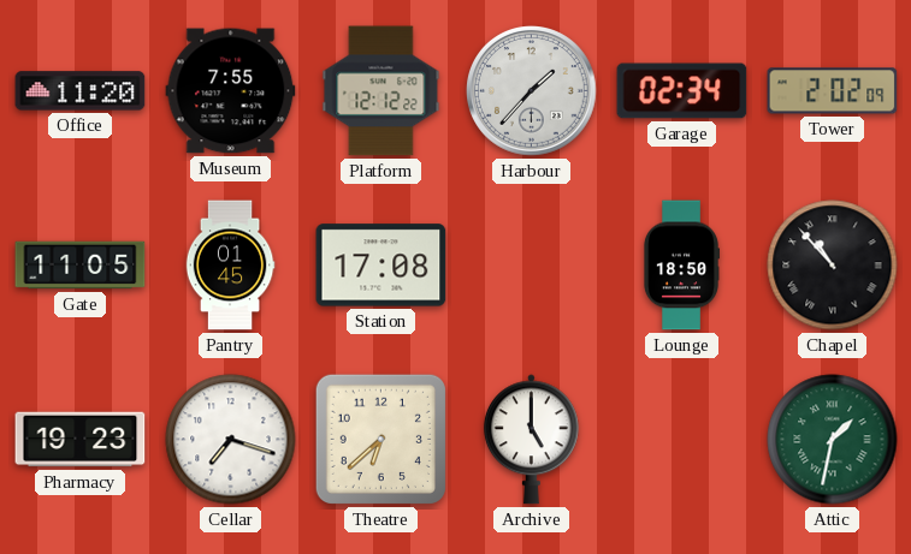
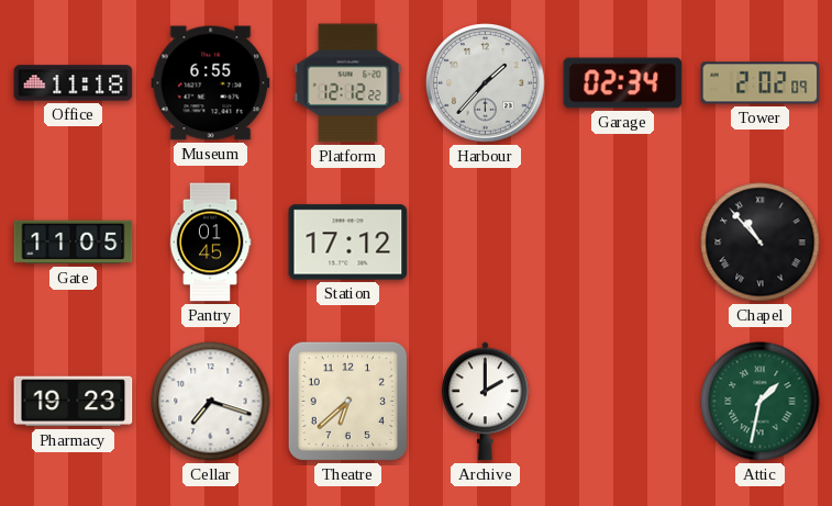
Office: 11:20 -> 11:18 (74, 83)
Museum: 7:55 -> 6:55 (211, 83)
Station: 17:08 -> 17:12 (348, 243)
Lounge: 18:50 -> none (680, 266)
Archive: 5:00 -> 2:00 (485, 402)
